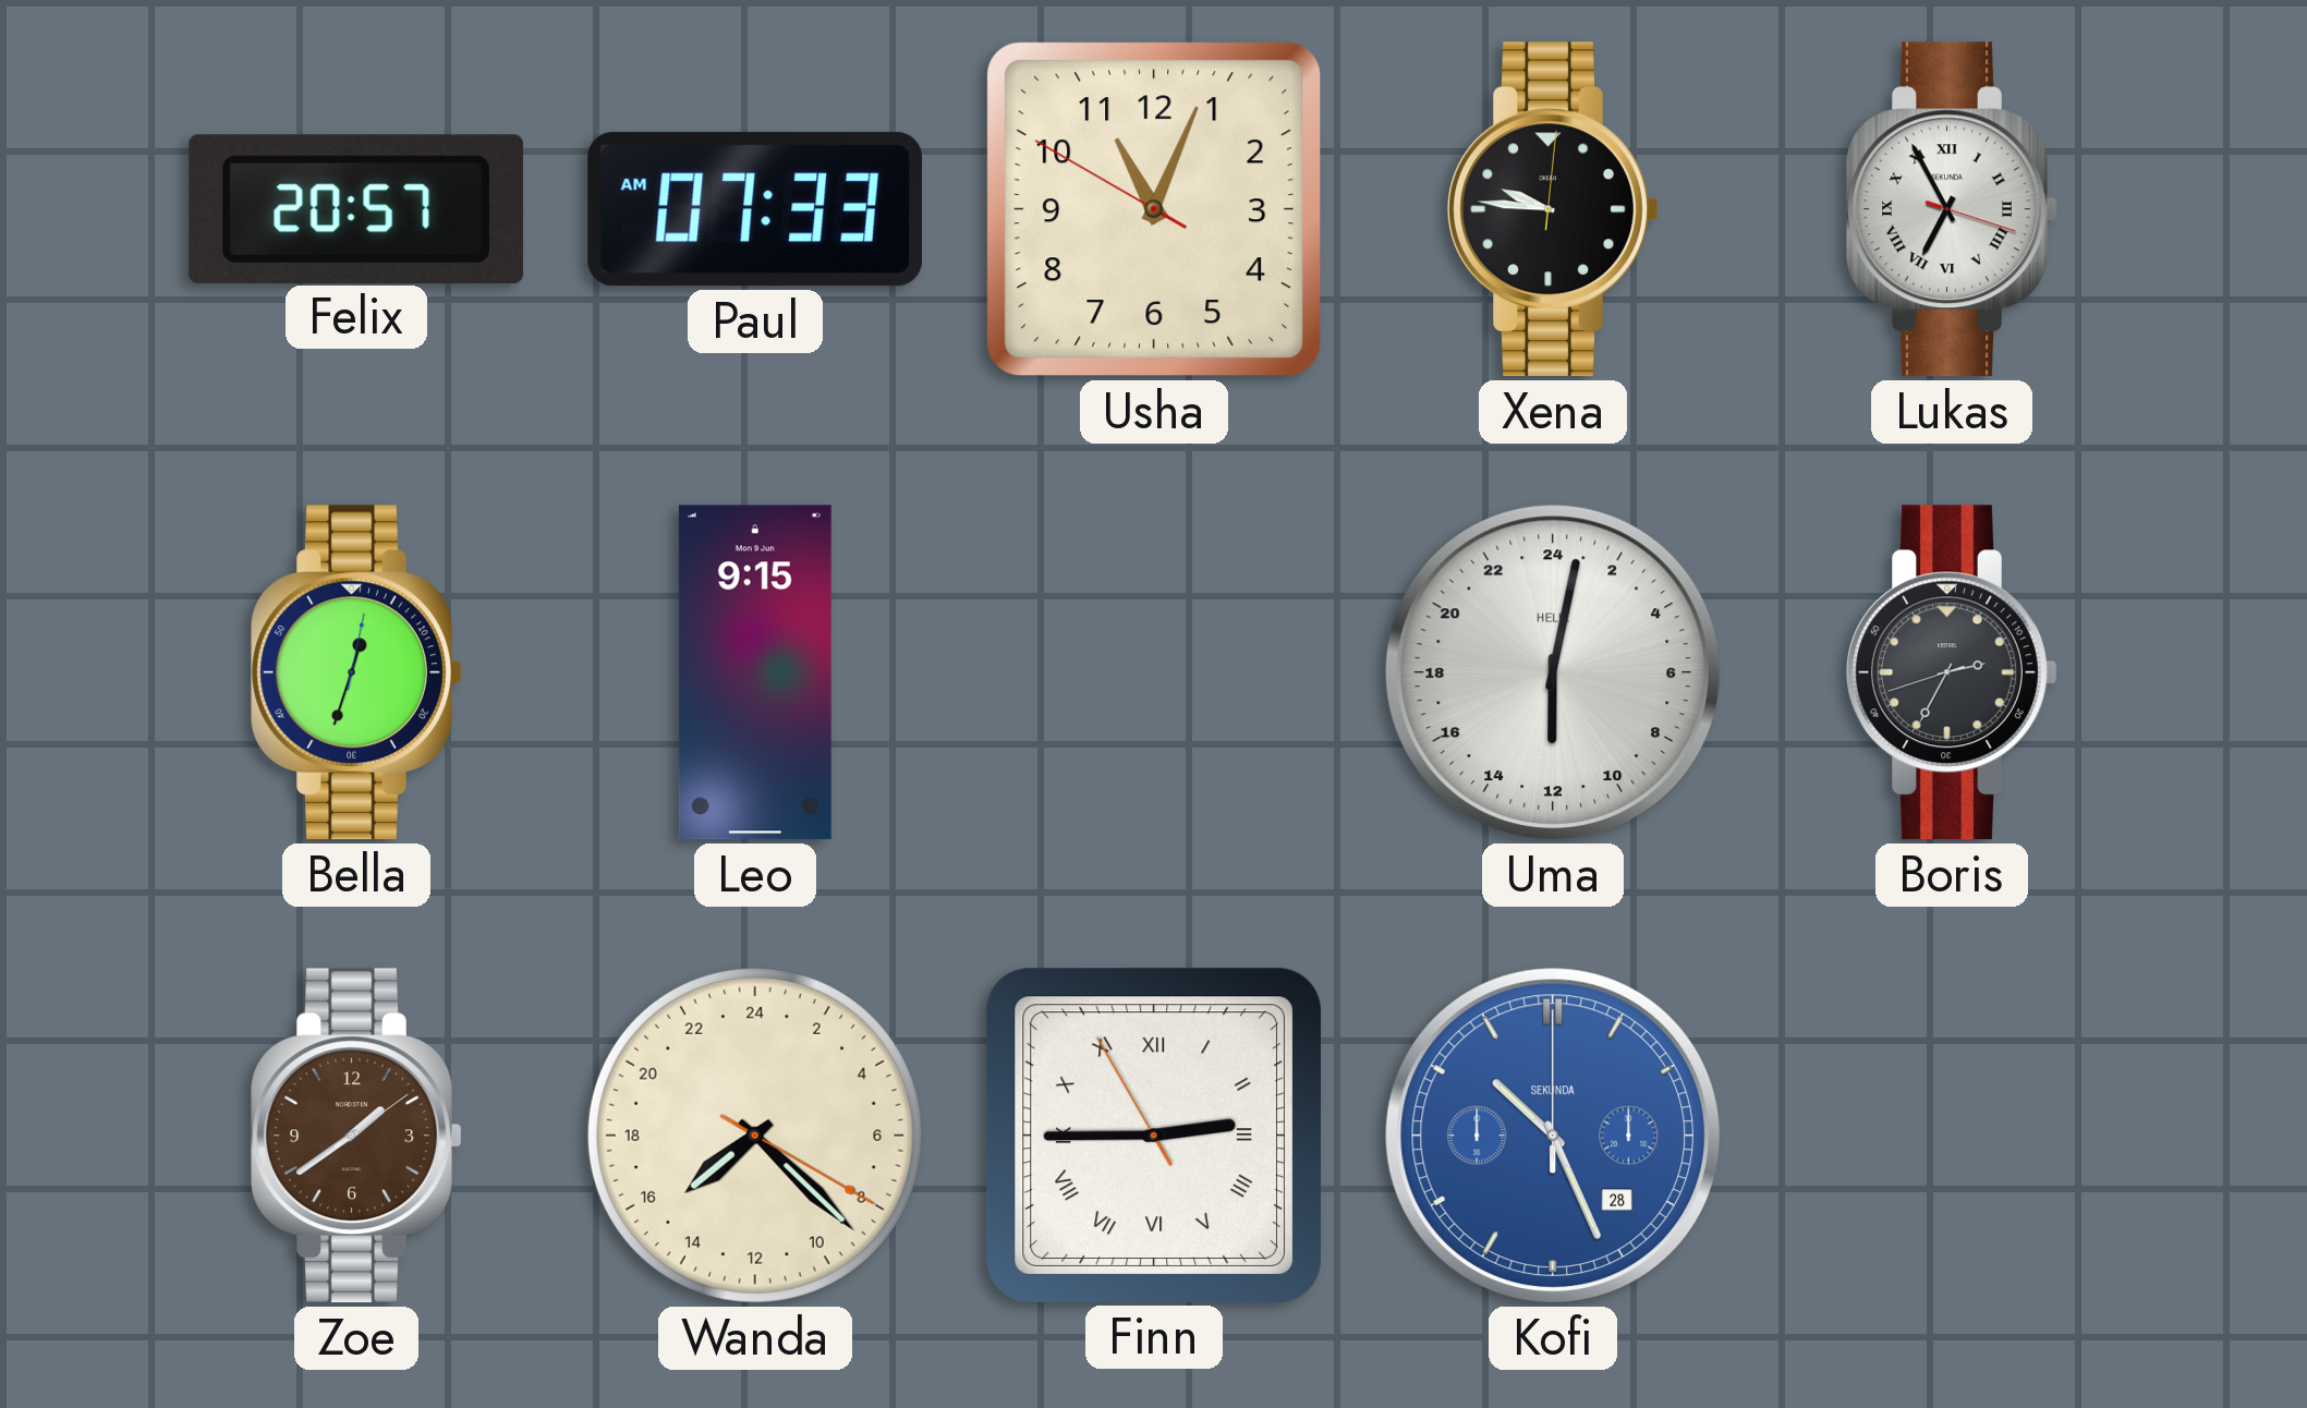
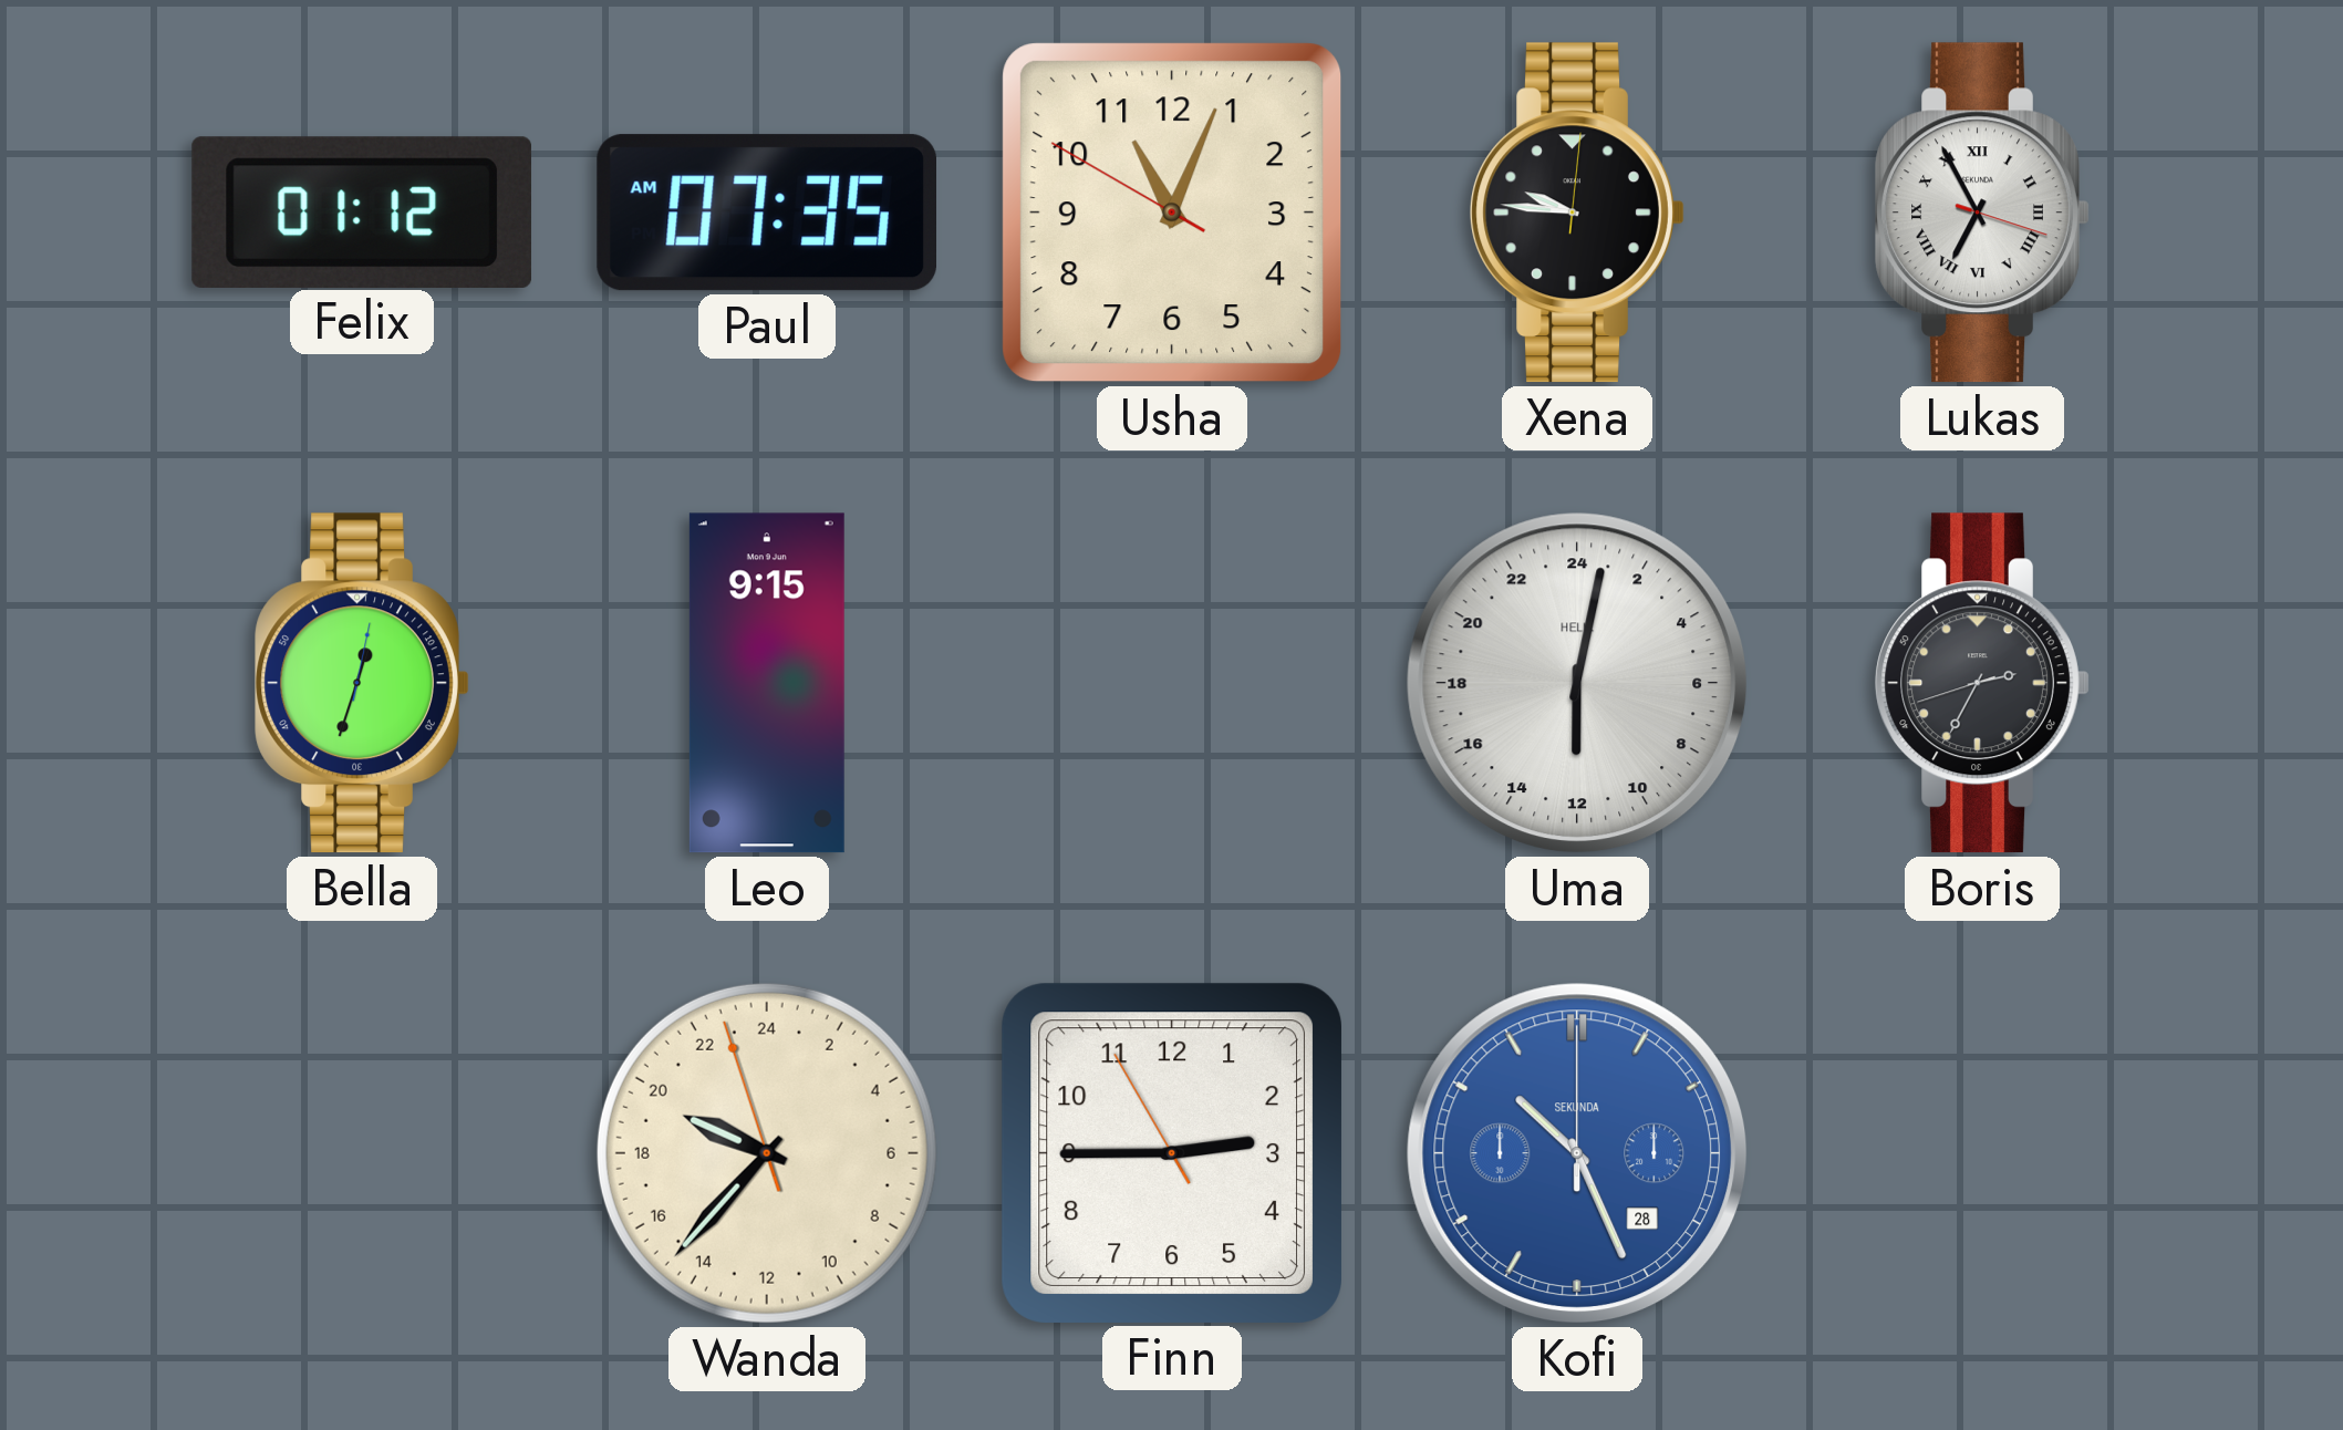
Felix: 20:57 -> 01:12 (362, 211)
Paul: 07:33 -> 07:35 (766, 213)
Zoe: 1:39 -> none (356, 1136)
Wanda: 15:22 -> 19:36 (767, 1153)
Finn numerals: Roman -> Arabic (1172, 1153)
